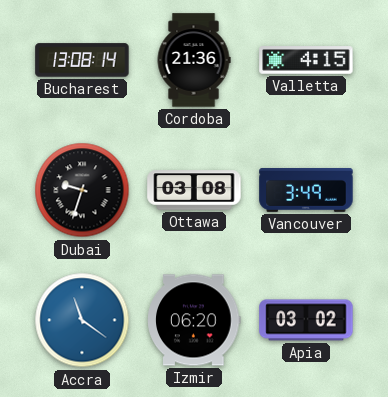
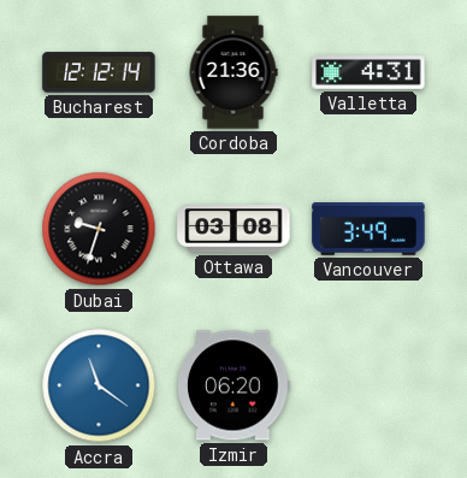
Bucharest: 13:08 -> 12:12 (99, 72)
Valletta: 4:15 -> 4:31 (368, 72)
Apia: 03:02 -> none (306, 320)
